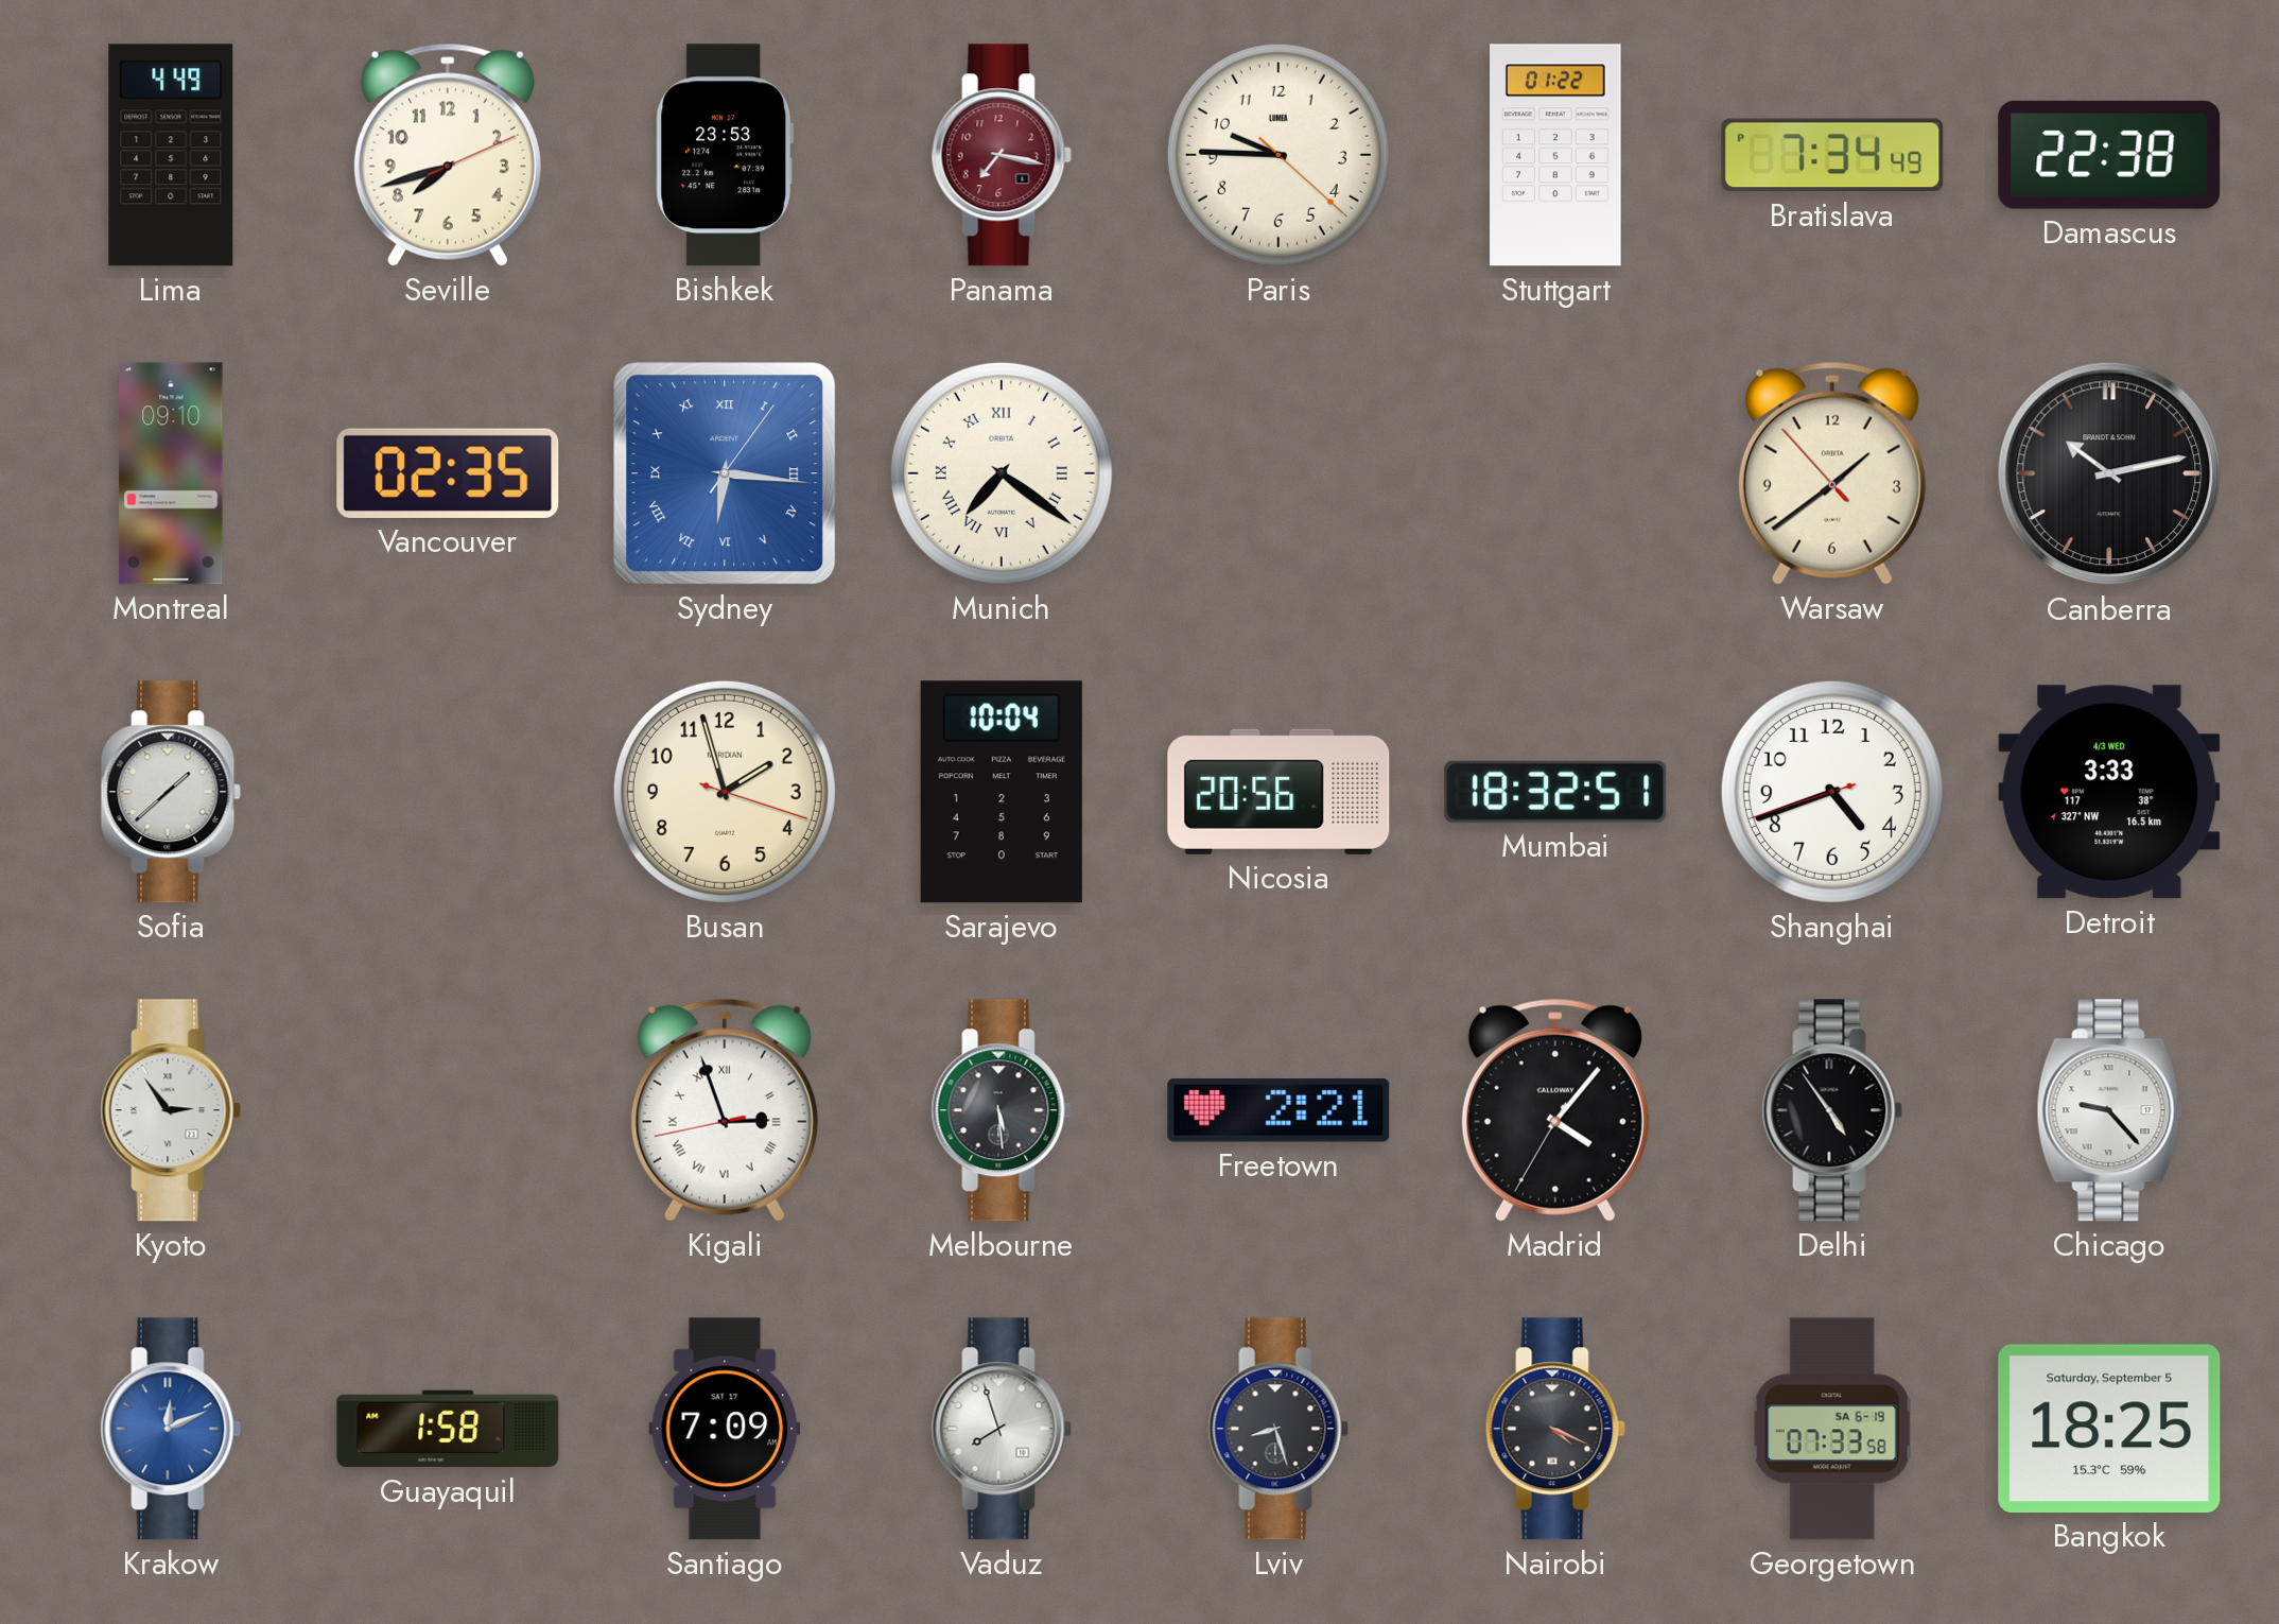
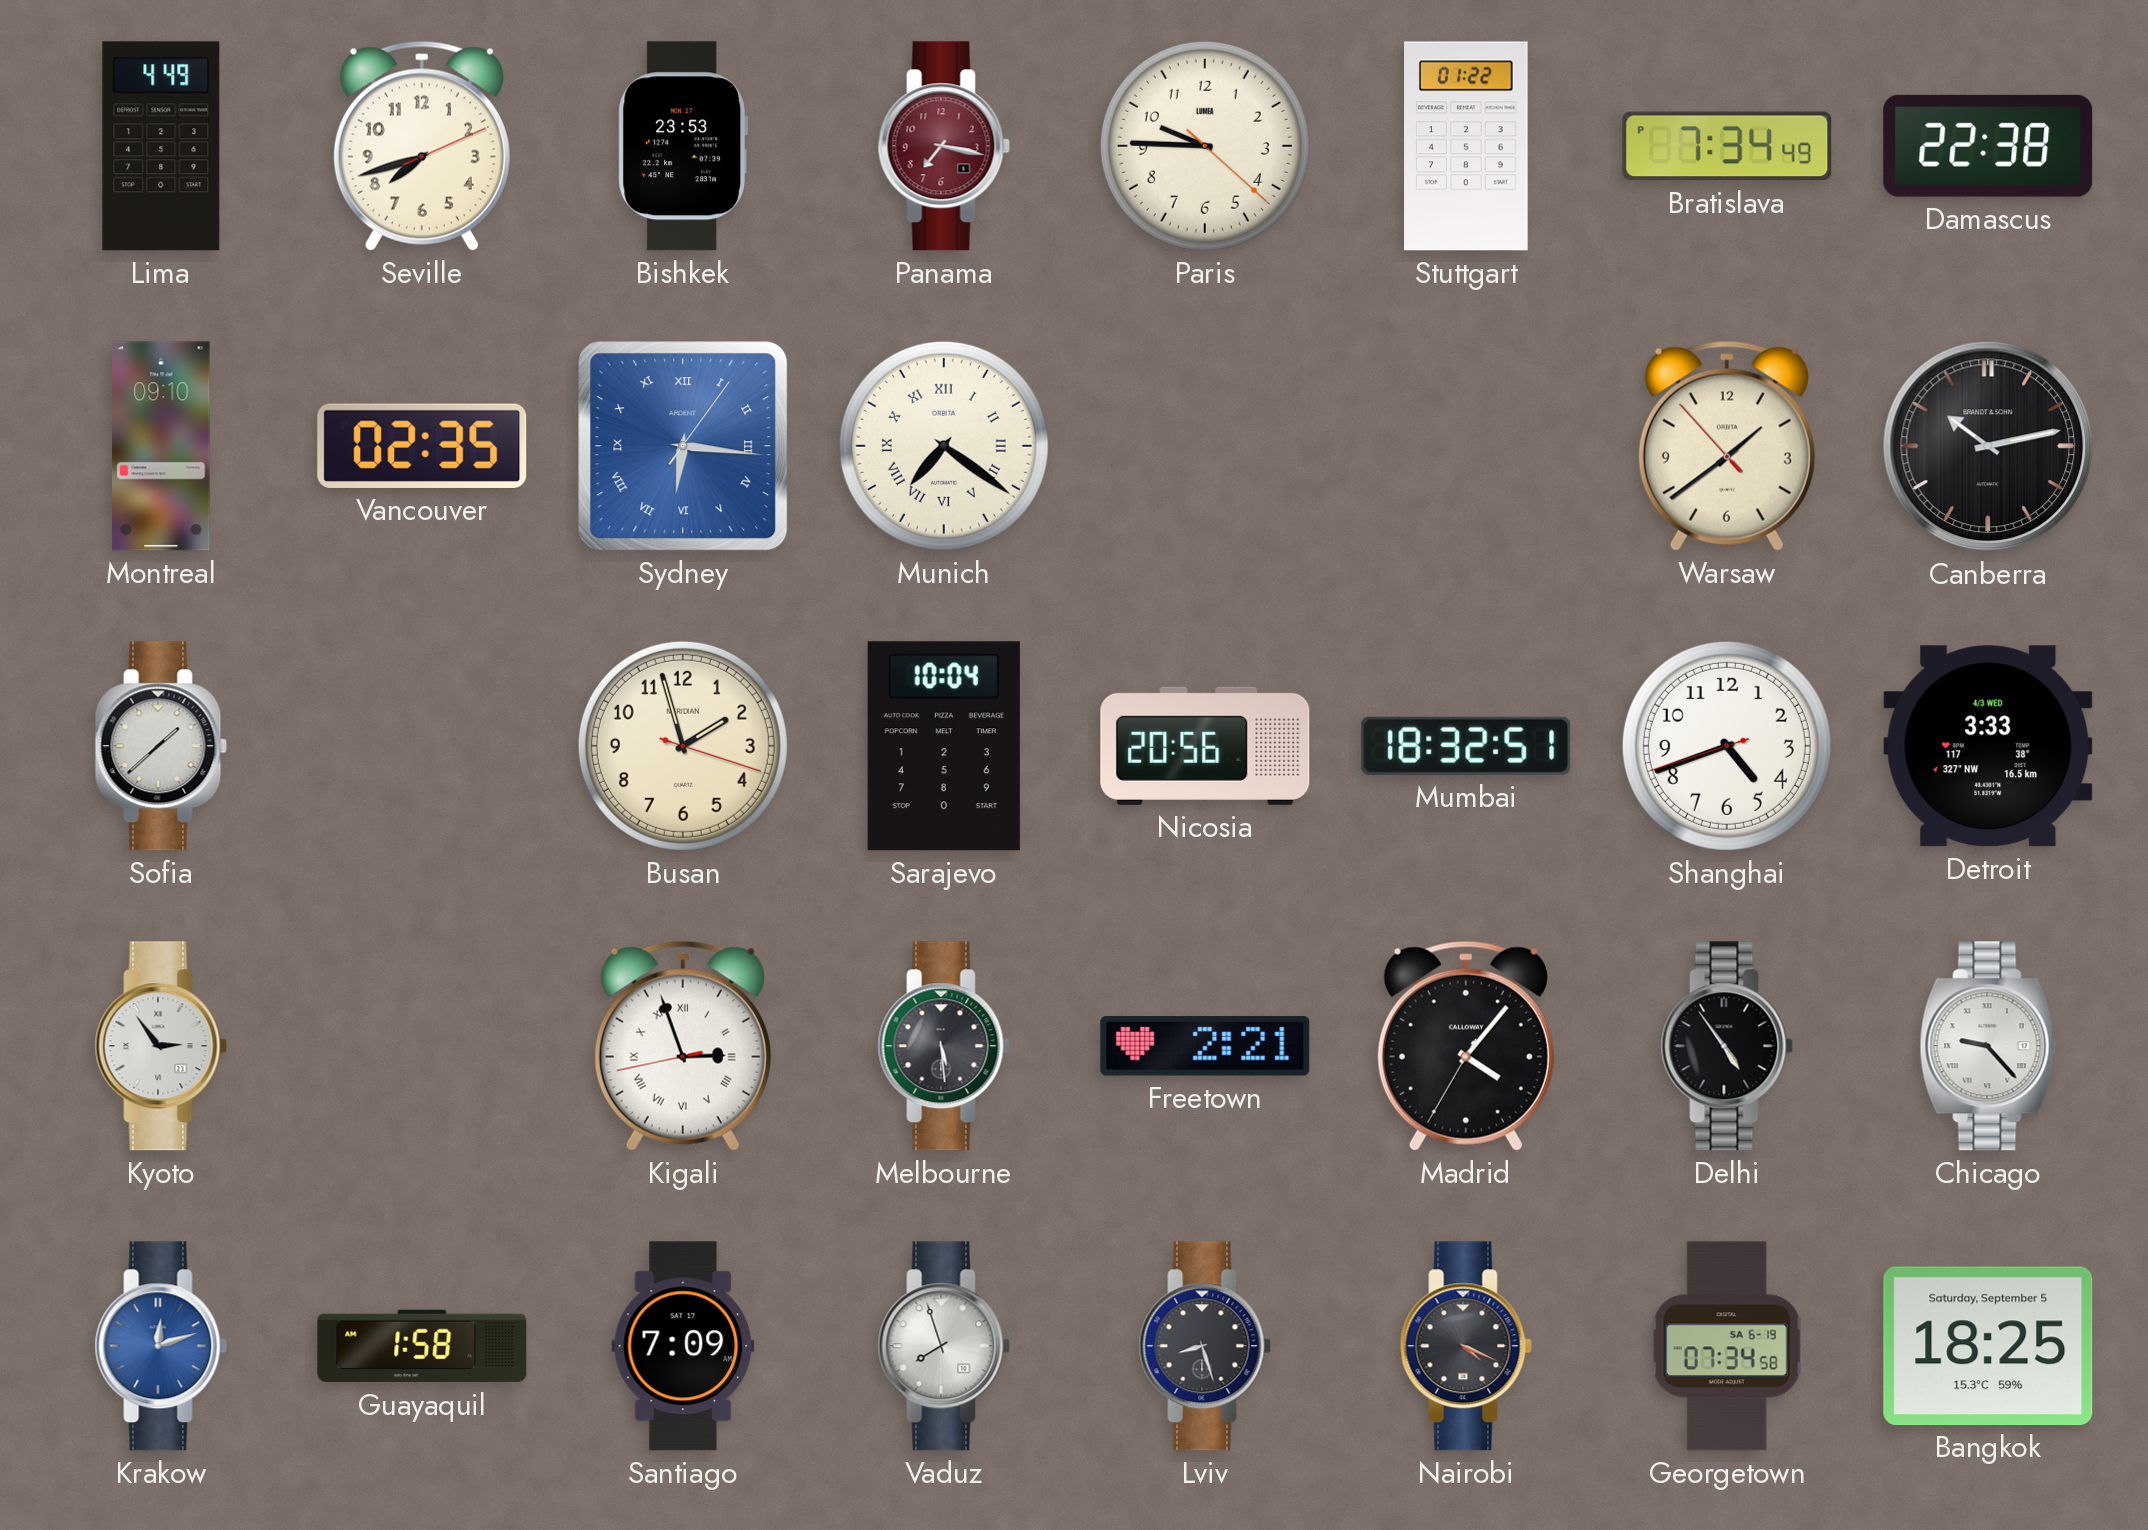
Krakow: 12:11 -> 12:12 (161, 1346)
Georgetown: 07:33 -> 07:34 (1727, 1346)
